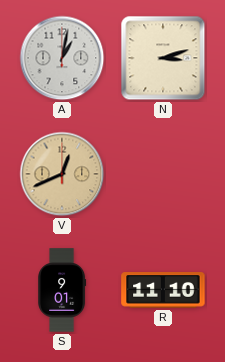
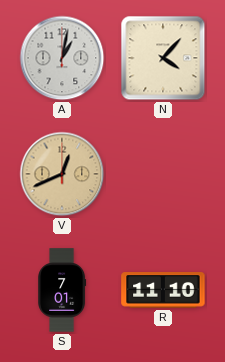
N: 3:12 -> 4:07 (163, 58)
S: 9:01 -> 7:01 (62, 290)
